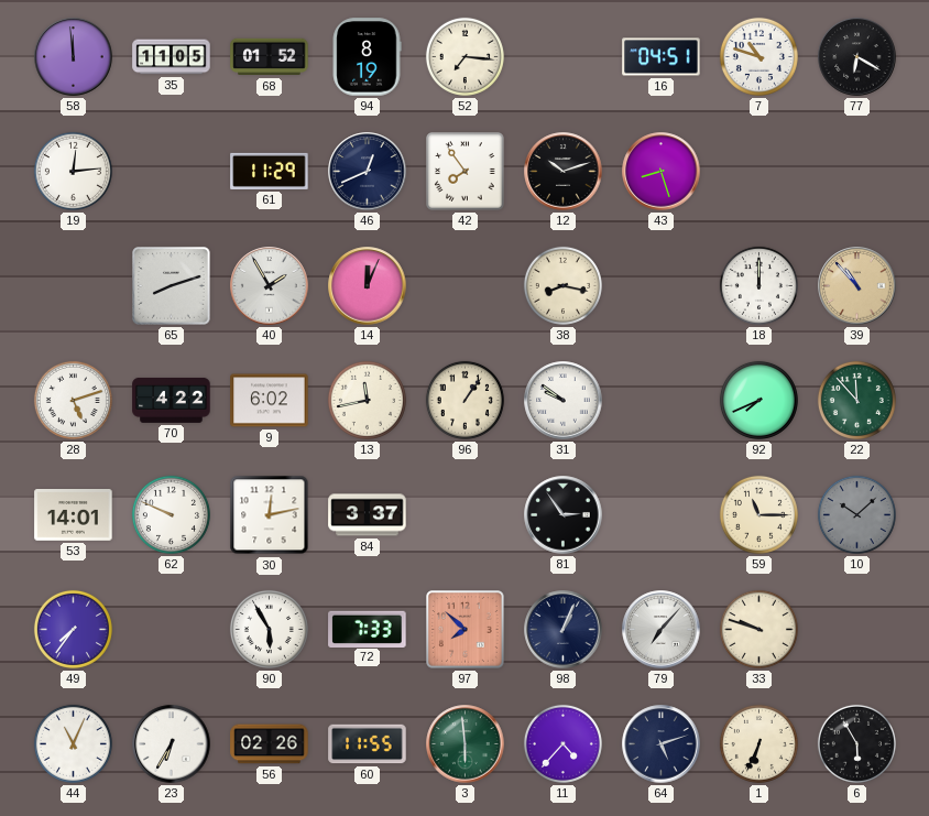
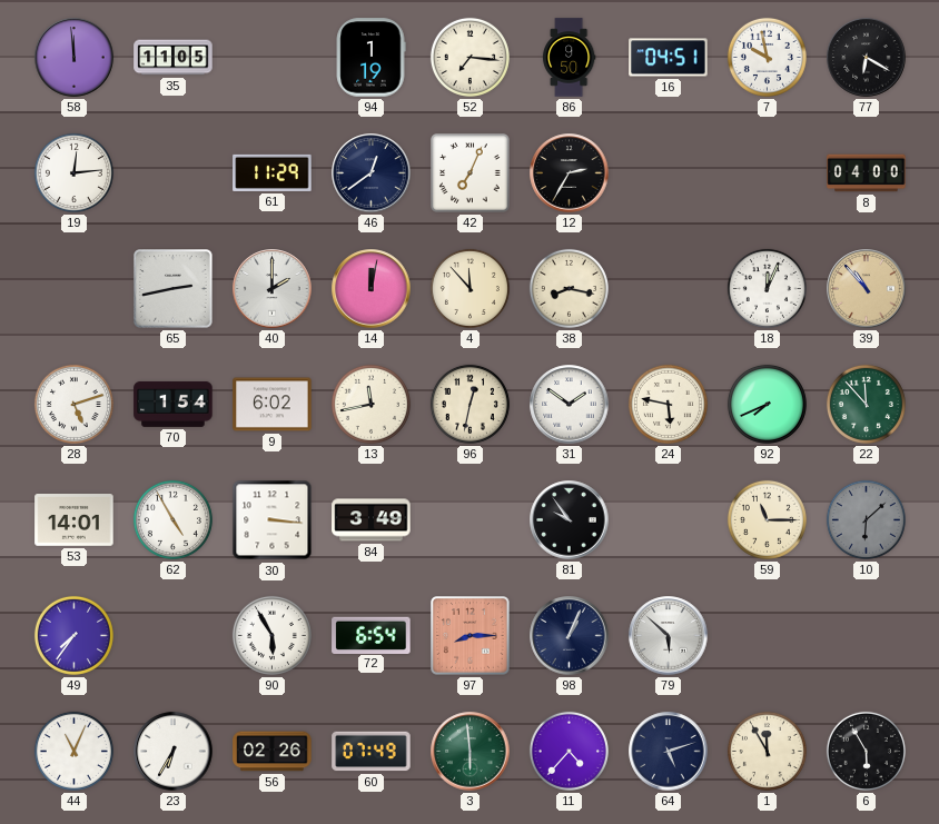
68: 01:52 -> none (270, 57)
94: 8:19 -> 1:19 (370, 58)
86: none -> 9:50 (569, 58)
7: 10:48 -> 9:58 (767, 57)
46: 12:41 -> 12:39 (372, 173)
42: 7:54 -> 7:04 (471, 173)
12: 10:12 -> 2:35 (570, 173)
43: 8:27 -> none (662, 172)
8: none -> 04:00 (867, 173)
65: 8:12 -> 2:43 (174, 289)
40: 1:55 -> 2:00 (273, 289)
14: 12:04 -> 12:02 (372, 289)
4: none -> 11:53 (469, 288)
18: 12:00 -> 12:04 (767, 288)
70: 4:22 -> 1:54 (174, 404)
96: 1:06 -> 12:32 (469, 404)
31: 9:51 -> 1:51 (570, 405)
24: none -> 5:47 (668, 404)
62: 9:49 -> 4:55 (172, 519)
30: 12:13 -> 3:16 (273, 520)
84: 3:37 -> 3:49 (372, 520)
81: 2:54 -> 9:54 (570, 520)
10: 10:08 -> 6:08 (866, 519)
72: 7:33 -> 6:54 (372, 635)
97: 7:52 -> 8:15 (471, 636)
79: 7:07 -> 5:52 (669, 636)
33: 9:48 -> none (758, 629)
60: 11:55 -> 07:49 (372, 752)
1: 6:34 -> 11:55 (767, 751)
